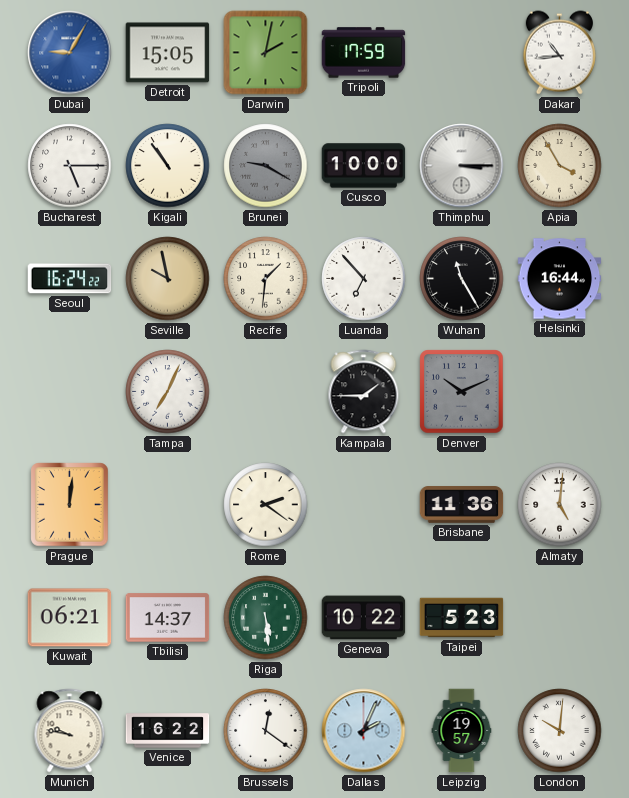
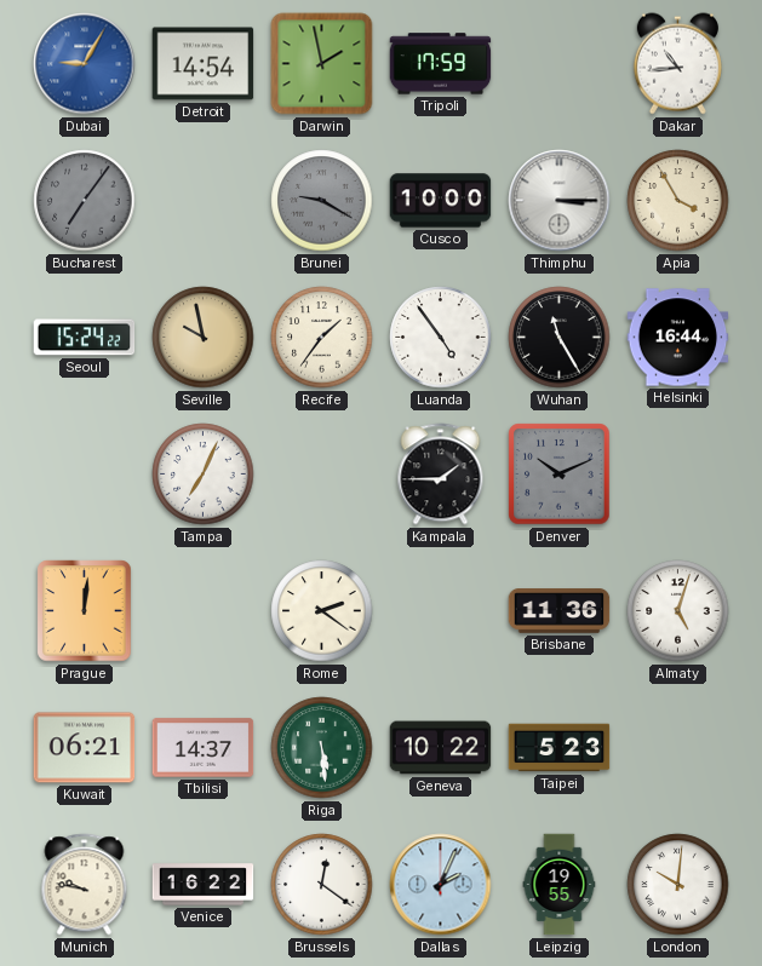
Detroit: 15:05 -> 14:54 (204, 64)
Darwin: 2:02 -> 1:58 (322, 64)
Bucharest: 5:15 -> 7:06 (85, 201)
Bucharest dial: white -> grey (85, 201)
Kigali: 10:54 -> none (168, 166)
Seoul: 16:24 -> 15:24 (85, 338)
Recife: 1:31 -> 1:36 (322, 338)
Luanda: 6:53 -> 4:54 (441, 338)
Almaty: 5:01 -> 5:03 (678, 611)
Leipzig: 19:57 -> 19:55 (560, 885)
